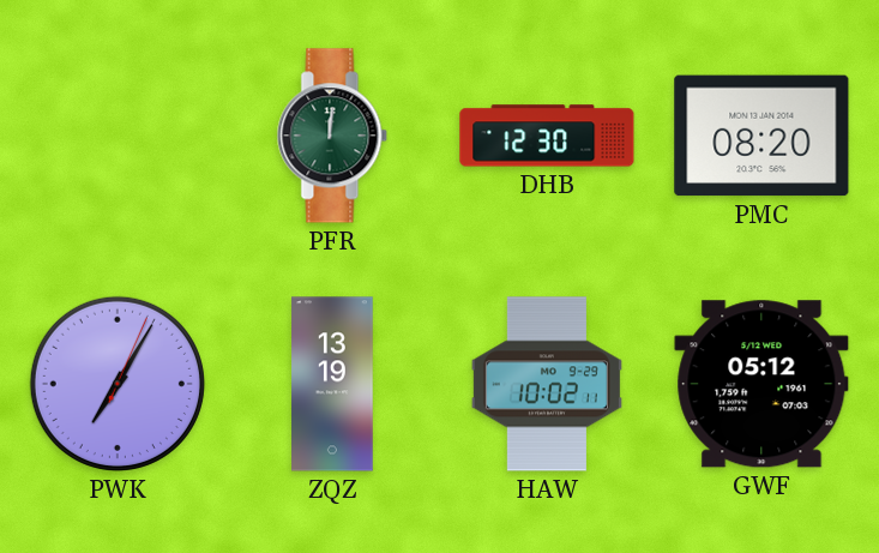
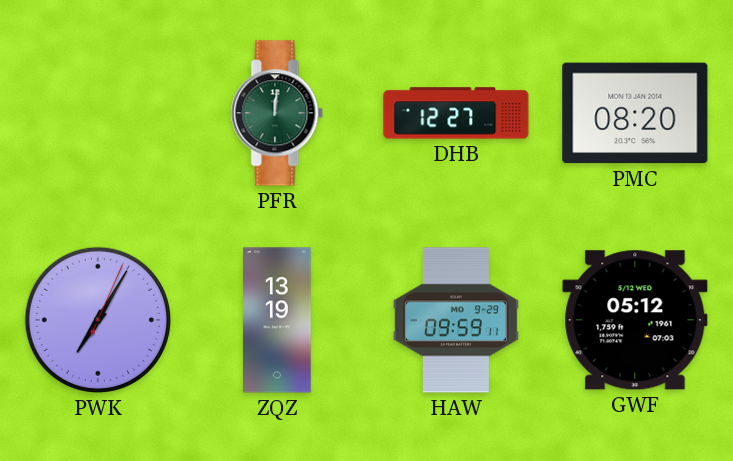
DHB: 12:30 -> 12:27 (456, 113)
HAW: 10:02 -> 09:59 (456, 320)
